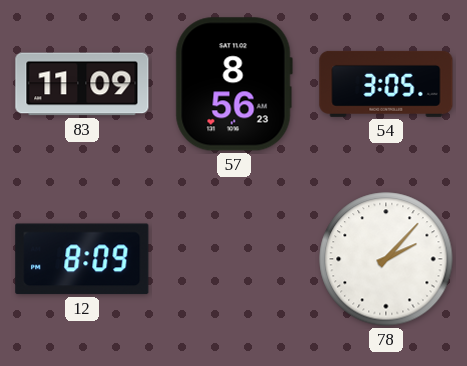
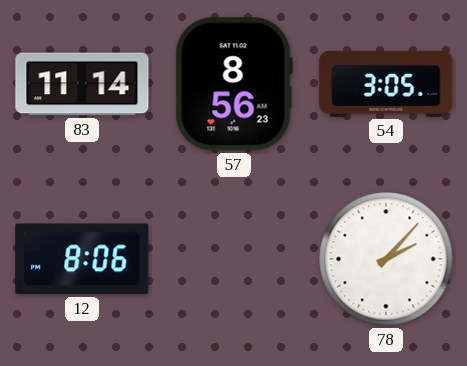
83: 11:09 -> 11:14 (82, 84)
12: 8:09 -> 8:06 (82, 259)
